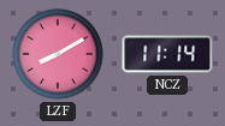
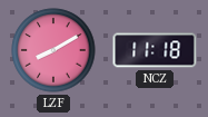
NCZ: 11:14 -> 11:18 (155, 50)
